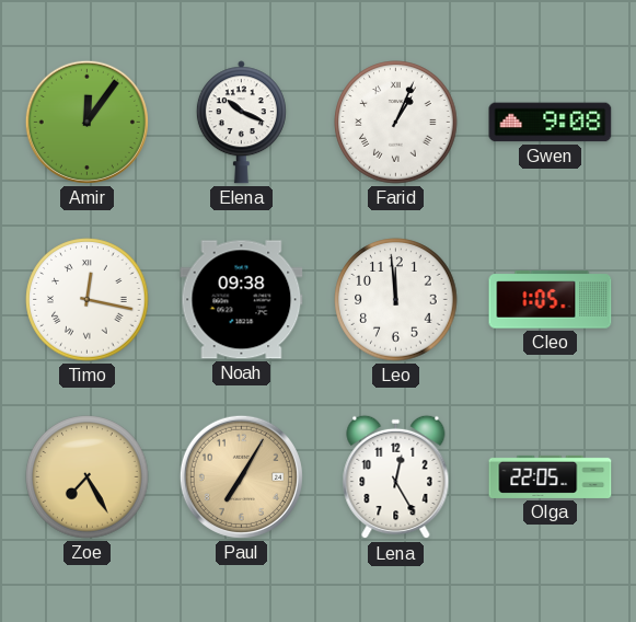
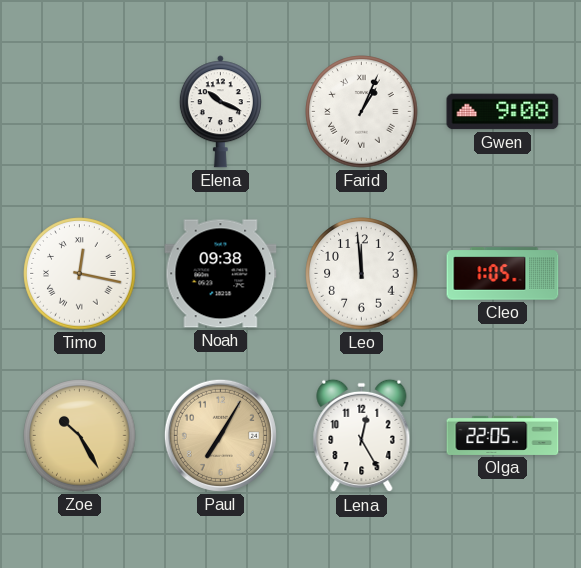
Amir: 12:06 -> none (86, 122)
Zoe: 7:25 -> 10:25 (80, 436)
